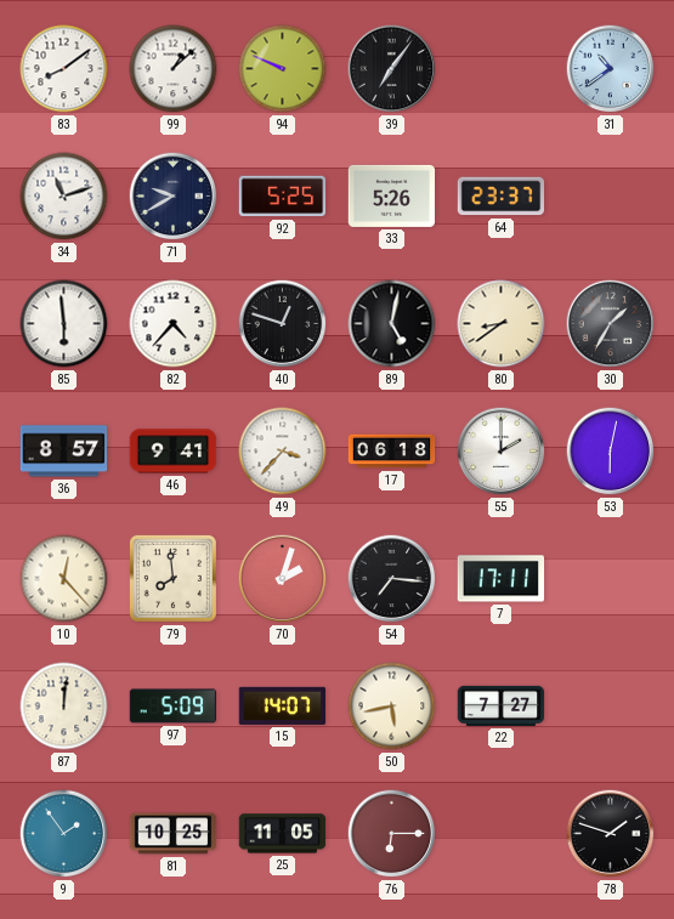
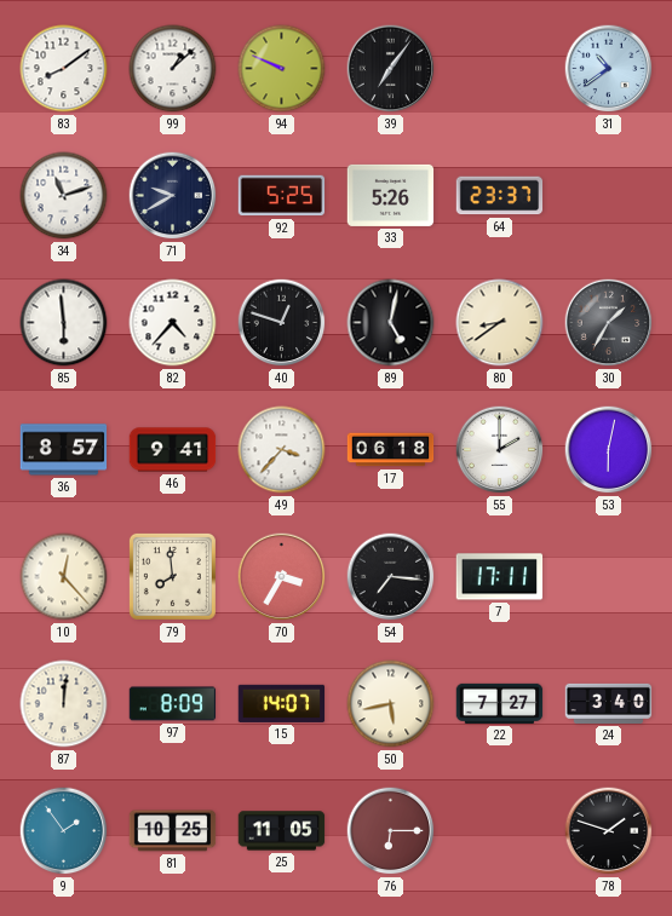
70: 2:03 -> 3:35 (282, 577)
97: 5:09 -> 8:09 (173, 704)
24: none -> 3:40 (609, 703)
